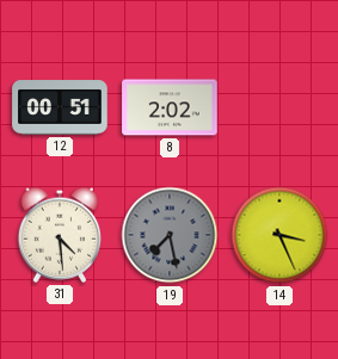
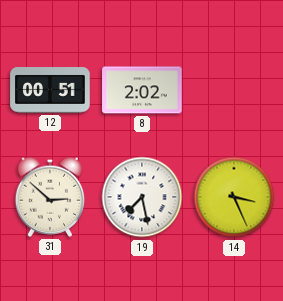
31: 4:29 -> 2:52 (50, 197)
19 dial: grey -> white (142, 197)
